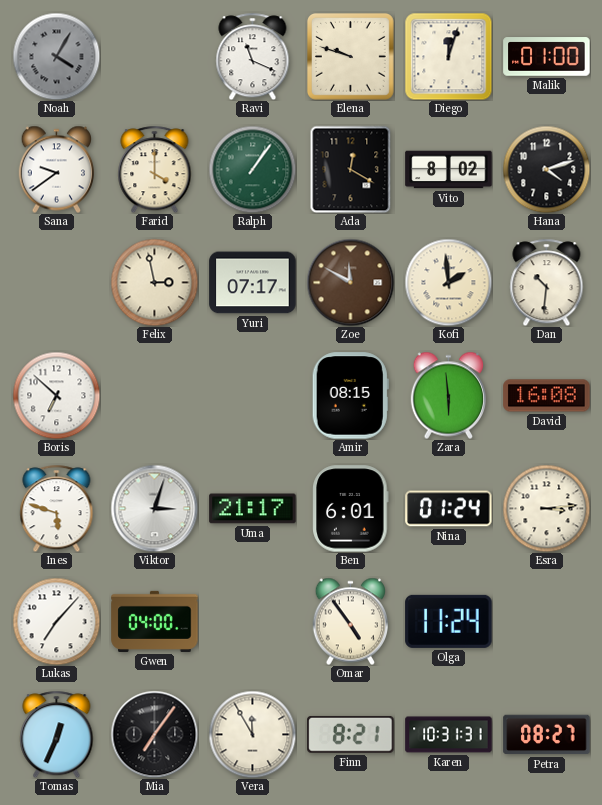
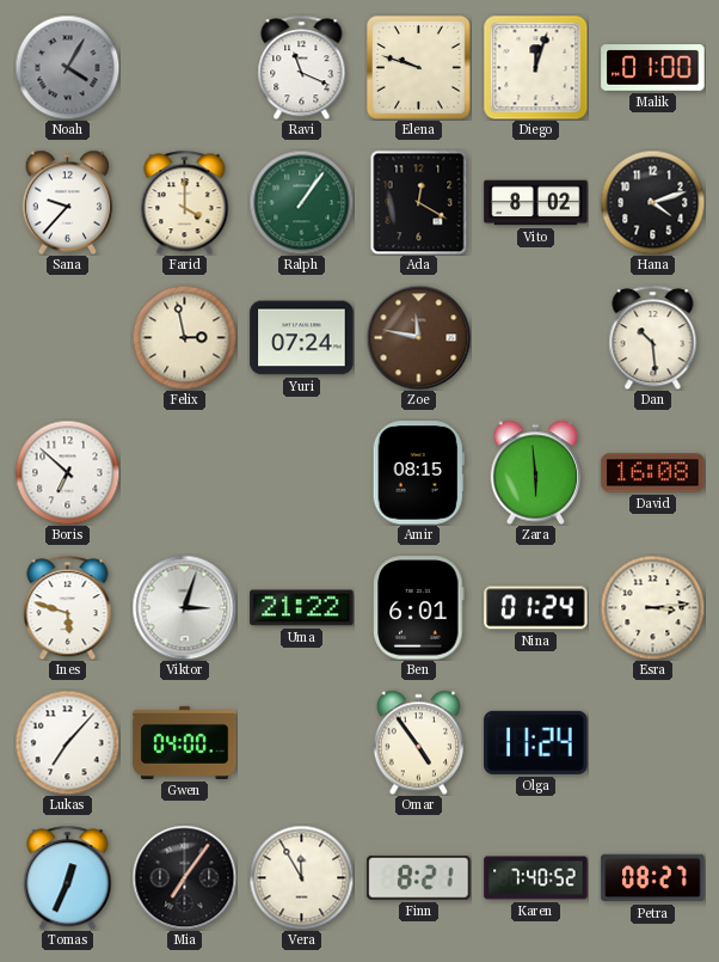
Sana: 9:39 -> 9:37 (67, 202)
Yuri: 07:17 -> 07:24 (302, 338)
Zoe: 11:50 -> 11:47 (418, 337)
Kofi: 1:59 -> none (448, 282)
Dan: 10:31 -> 10:29 (653, 337)
Uma: 21:17 -> 21:22 (302, 608)
Karen: 10:31 -> 7:40 (536, 878)
